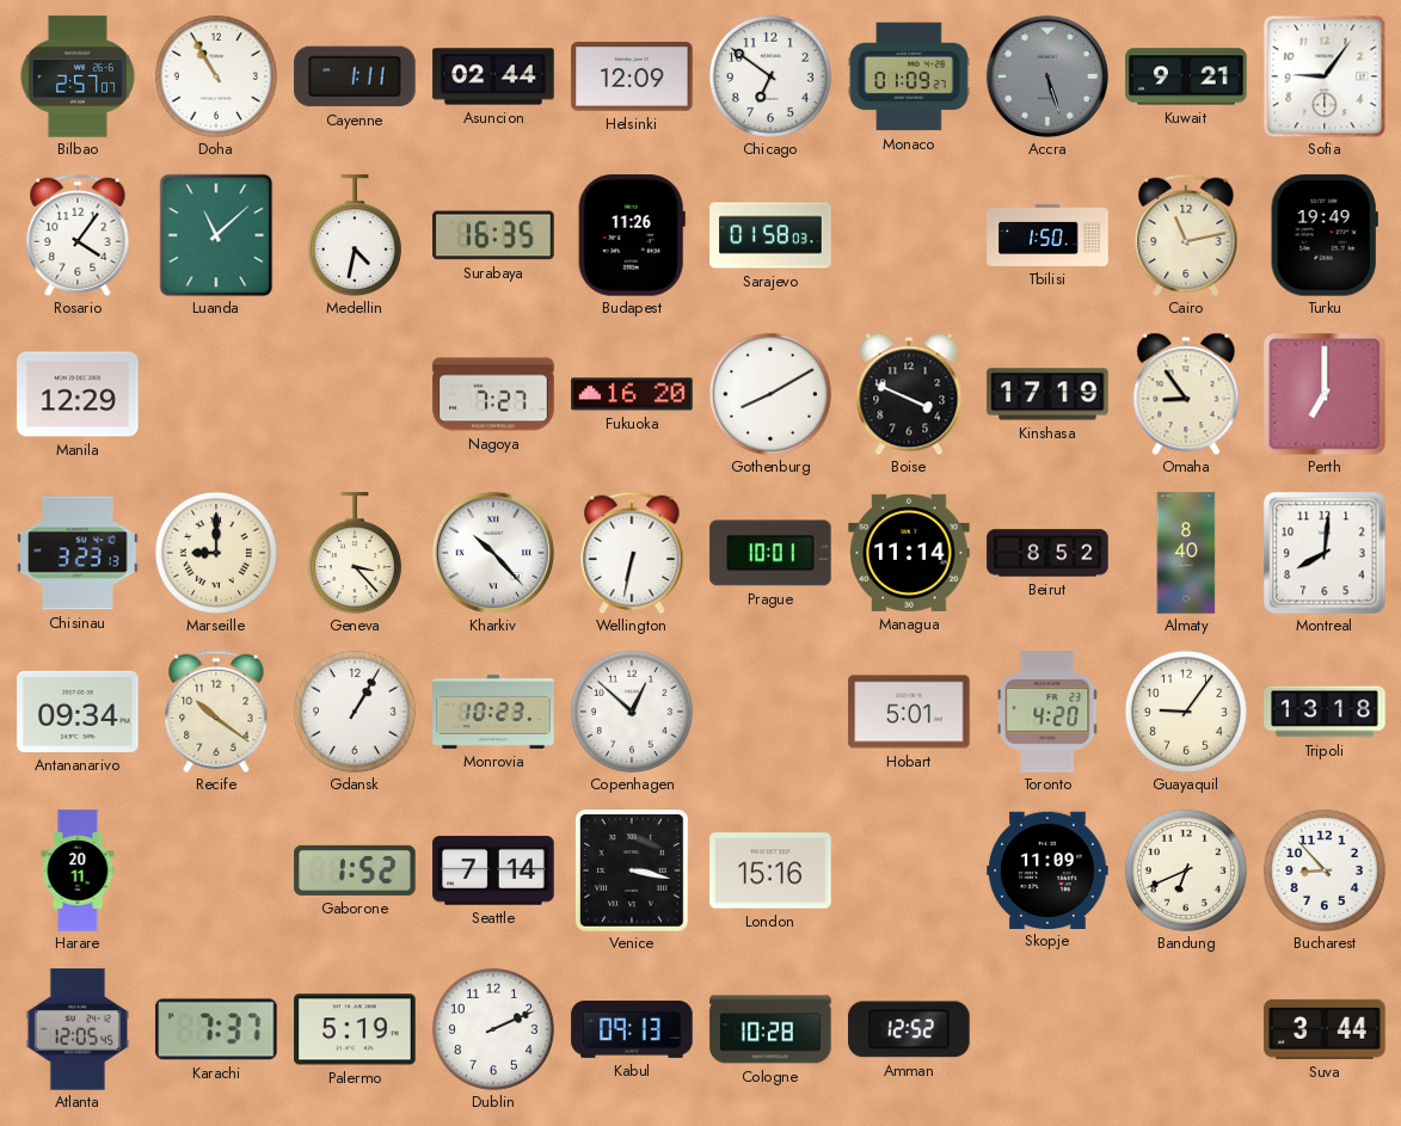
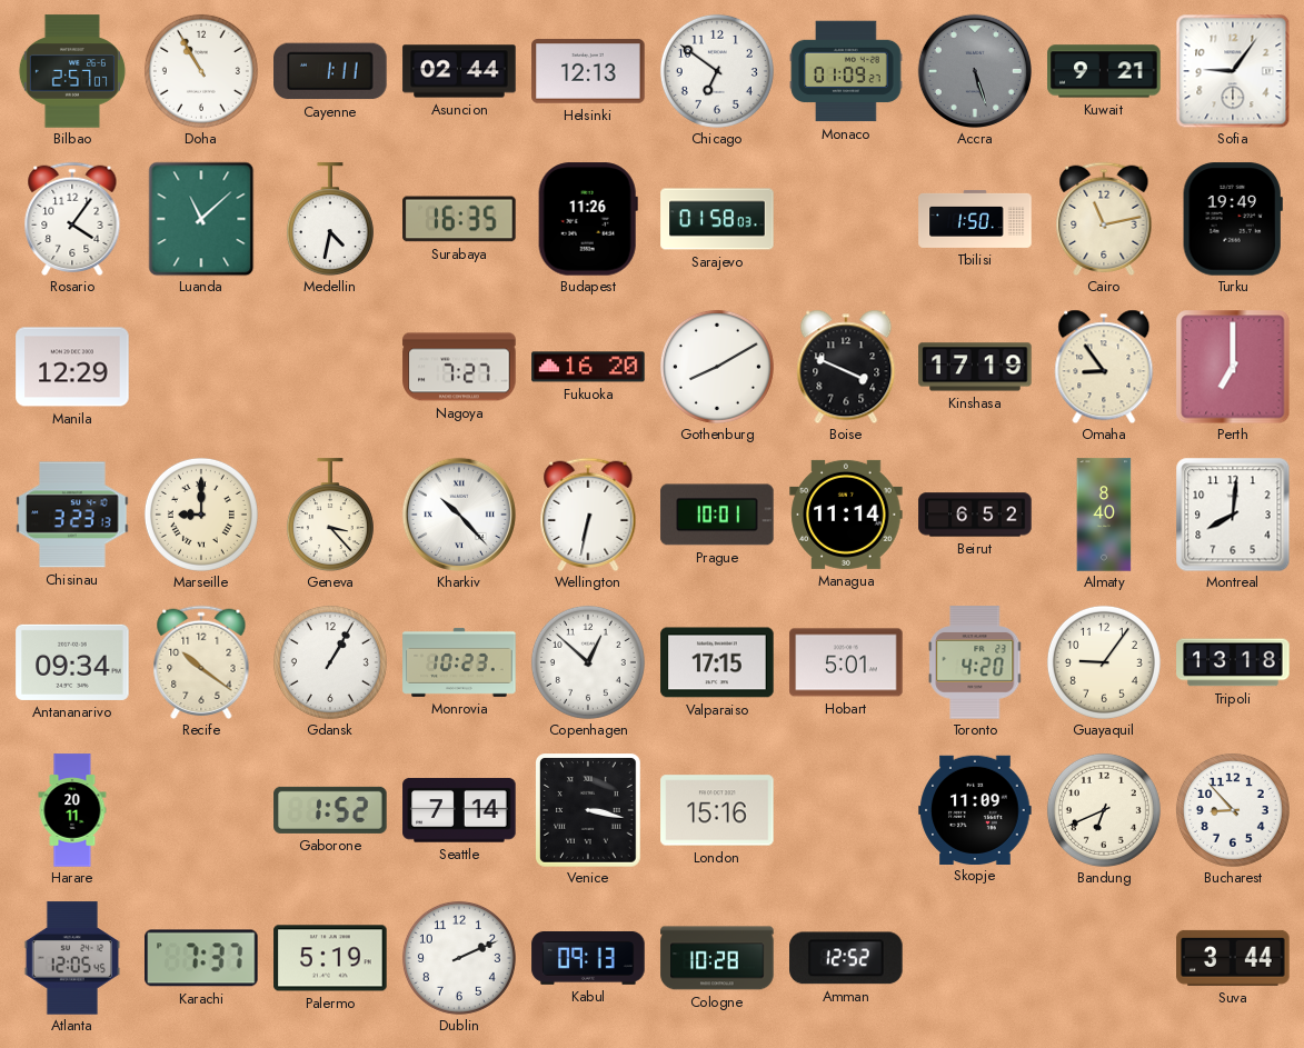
Helsinki: 12:09 -> 12:13 (588, 71)
Beirut: 8:52 -> 6:52 (975, 515)
Valparaiso: none -> 17:15 (717, 662)
